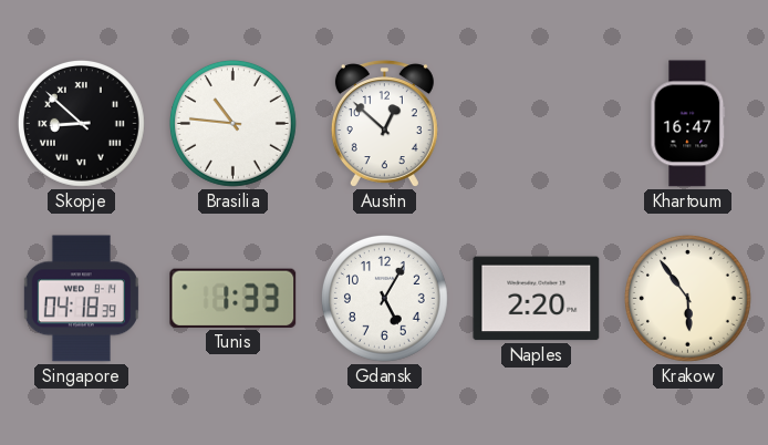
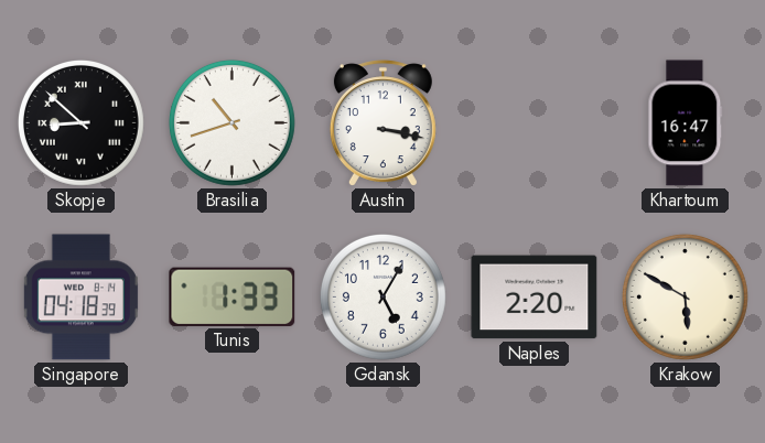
Brasilia: 10:46 -> 10:42 (231, 122)
Austin: 12:52 -> 3:17 (382, 123)
Krakow: 5:54 -> 5:50 (685, 296)
